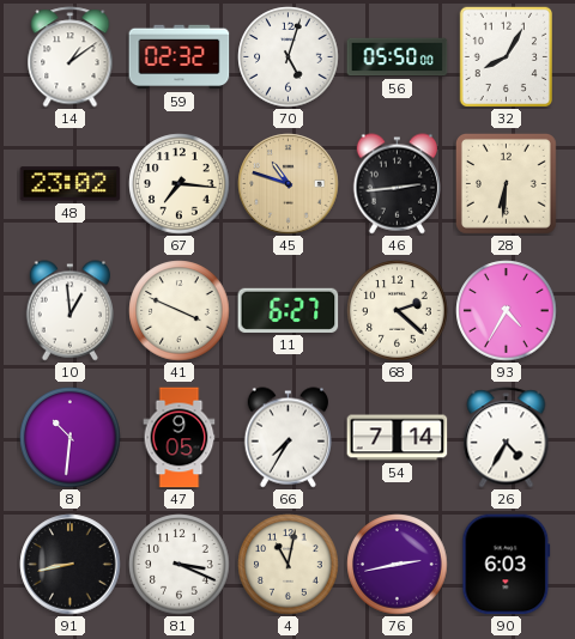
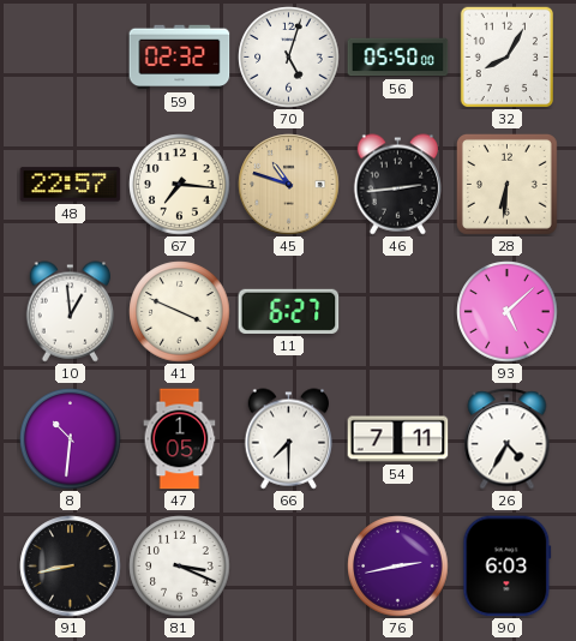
14: 1:09 -> none (71, 57)
48: 23:02 -> 22:57 (71, 185)
68: 2:22 -> none (398, 311)
93: 4:35 -> 5:08 (508, 312)
47: 9:05 -> 1:05 (180, 439)
66: 7:35 -> 7:30 (289, 439)
54: 7:14 -> 7:11 (398, 439)
4: 11:02 -> none (289, 565)
